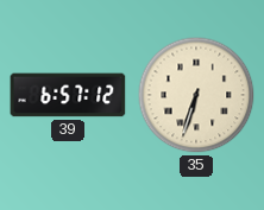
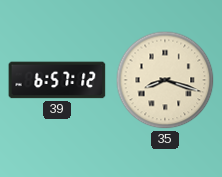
35: 6:33 -> 8:18 (165, 80)
